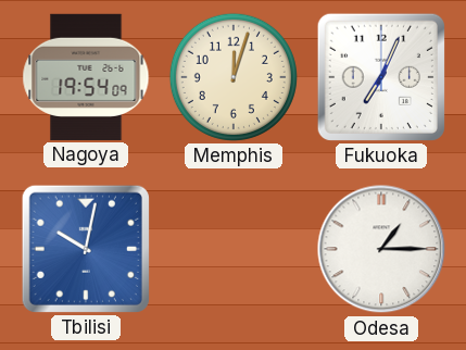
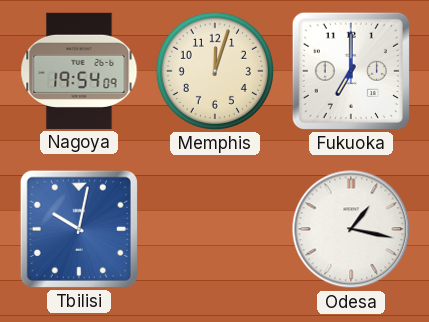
Fukuoka: 7:04 -> 7:00 (351, 71)
Odesa: 1:15 -> 1:17 (351, 229)
